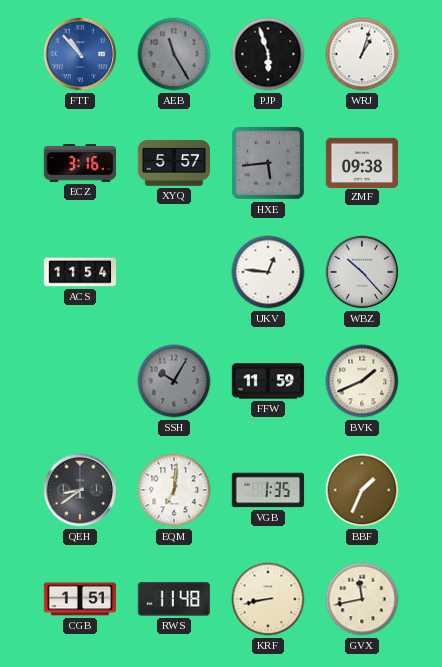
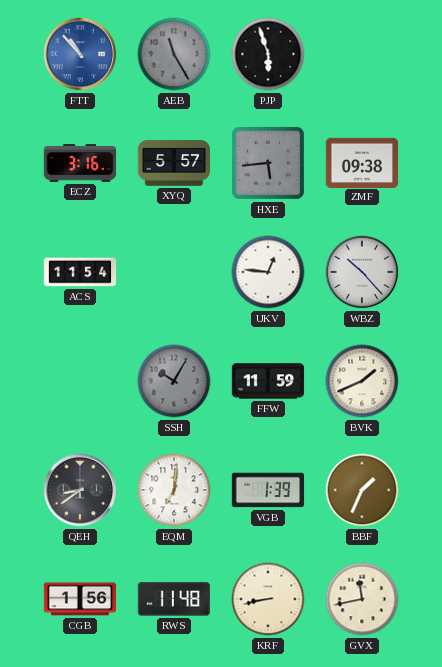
WRJ: 1:03 -> none (362, 54)
VGB: 1:35 -> 1:39 (268, 490)
CGB: 1:51 -> 1:56 (80, 599)
